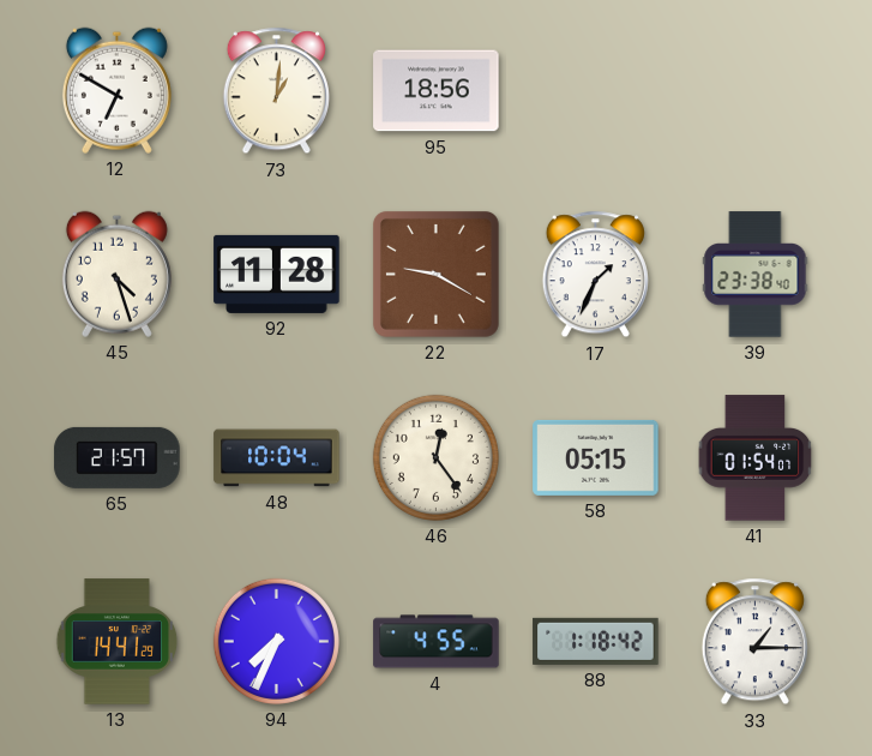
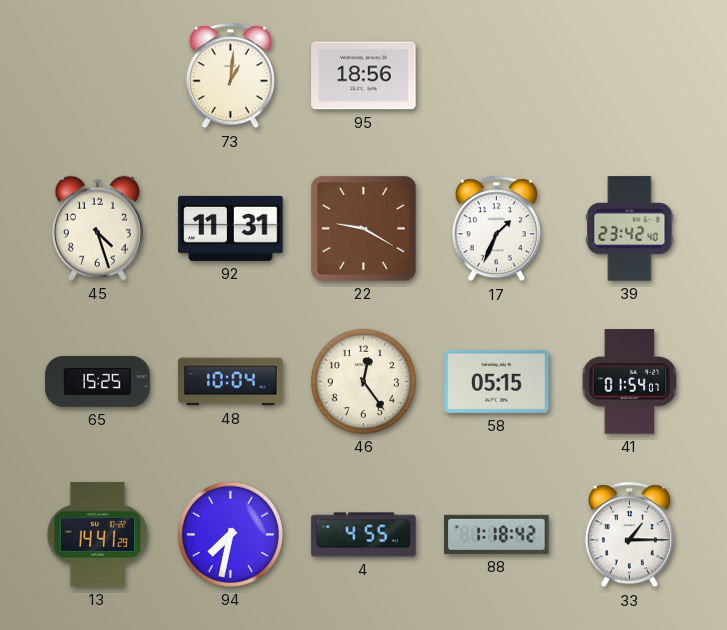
12: 6:50 -> none (116, 90)
92: 11:28 -> 11:31 (231, 228)
39: 23:38 -> 23:42 (630, 229)
65: 21:57 -> 15:25 (98, 381)
94: 7:34 -> 7:32 (230, 534)
